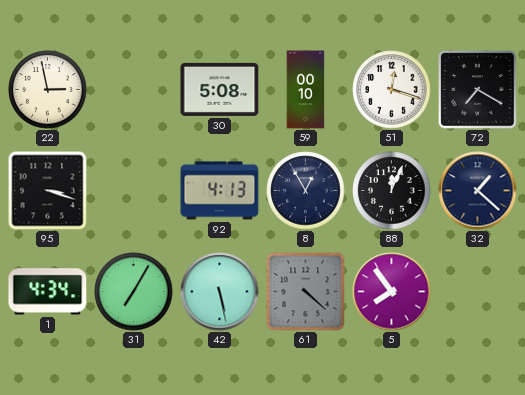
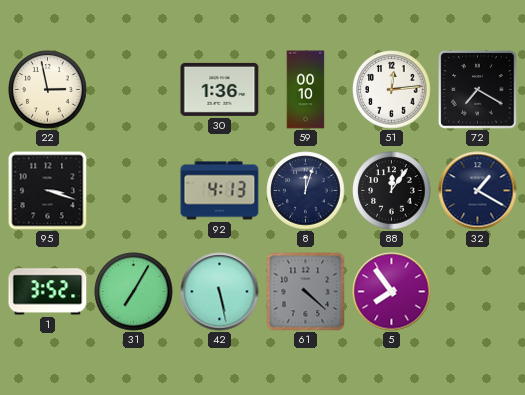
30: 5:08 -> 1:36 (220, 89)
51: 12:18 -> 12:14 (392, 90)
8: 12:55 -> 12:03 (306, 191)
88: 12:04 -> 12:06 (392, 191)
32: 1:22 -> 1:20 (478, 191)
1: 4:34 -> 3:52 (48, 292)
